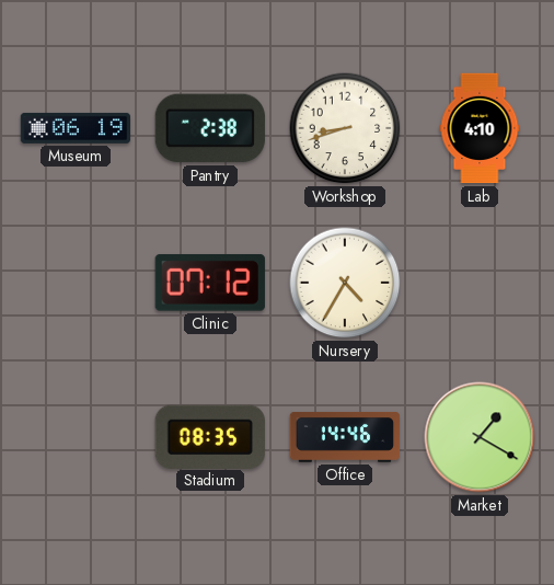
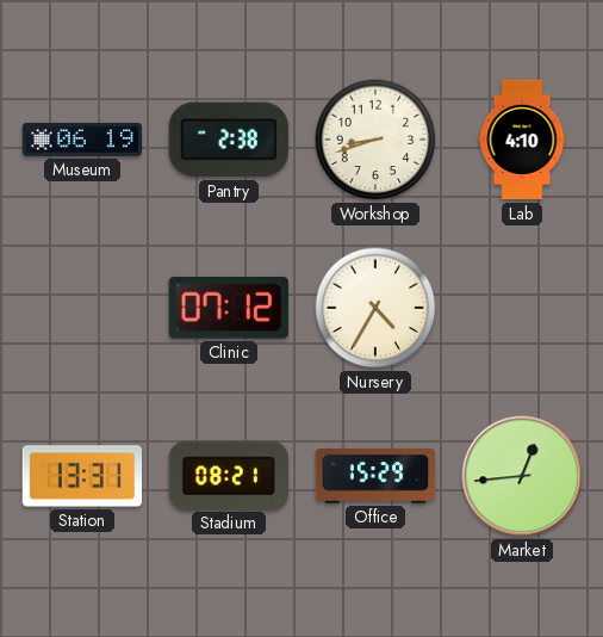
Station: none -> 13:31 (81, 476)
Stadium: 08:35 -> 08:21 (229, 475)
Office: 14:46 -> 15:29 (375, 476)
Market: 1:20 -> 12:44 (522, 476)
